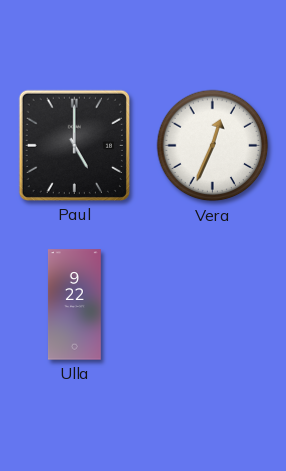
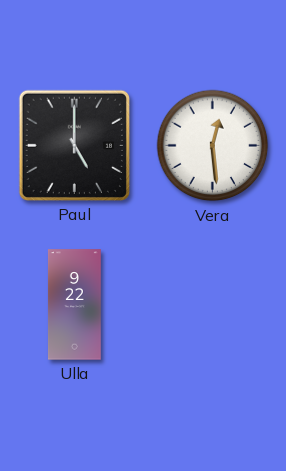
Vera: 12:34 -> 12:29 (213, 146)
